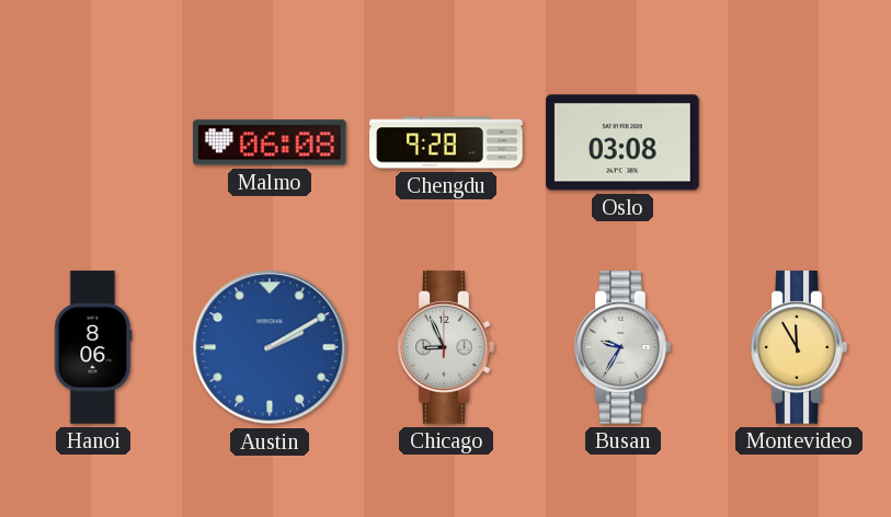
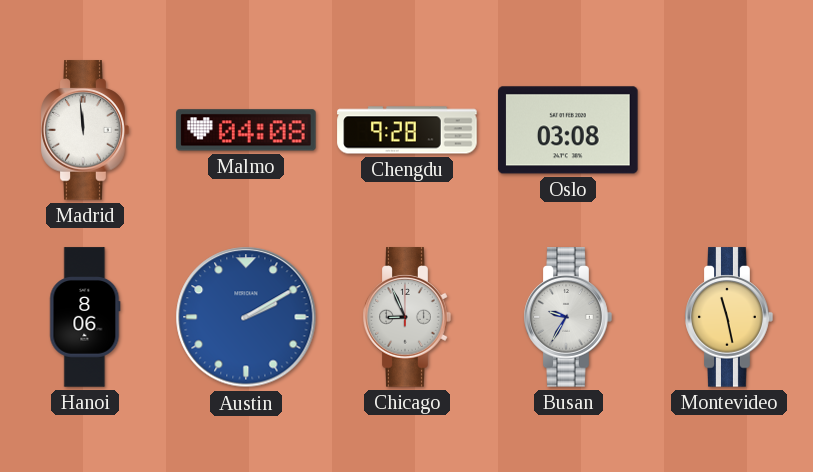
Madrid: none -> 11:59 (85, 130)
Malmo: 06:08 -> 04:08 (246, 130)
Montevideo: 11:55 -> 11:28 (729, 317)
